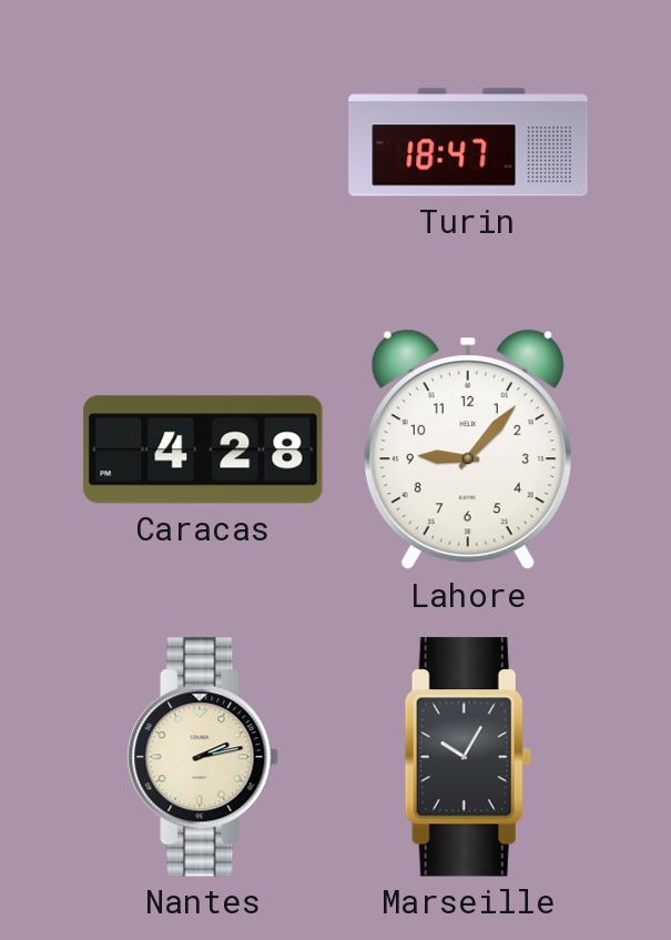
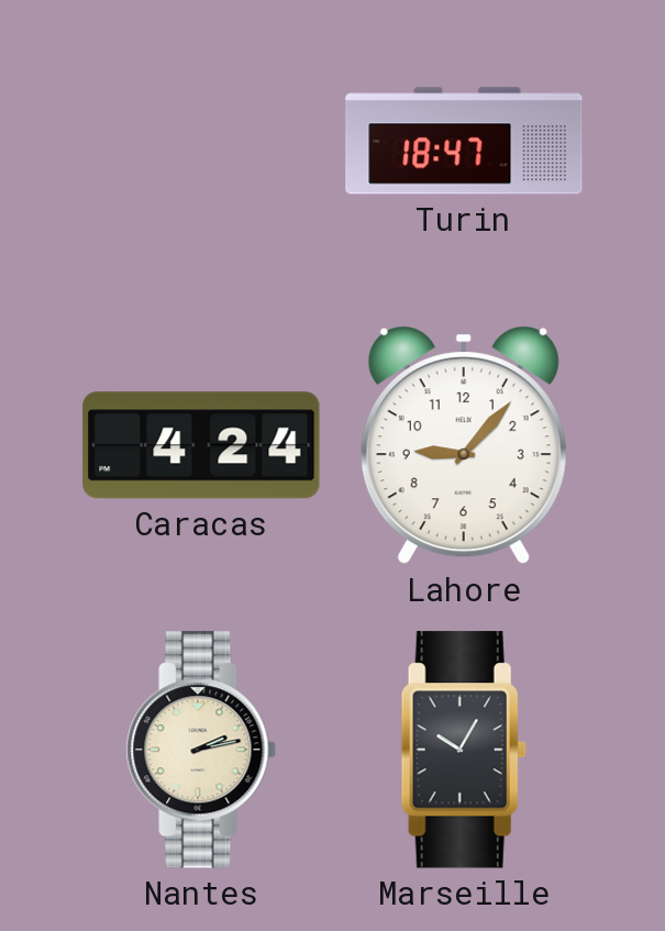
Caracas: 4:28 -> 4:24 (201, 445)
